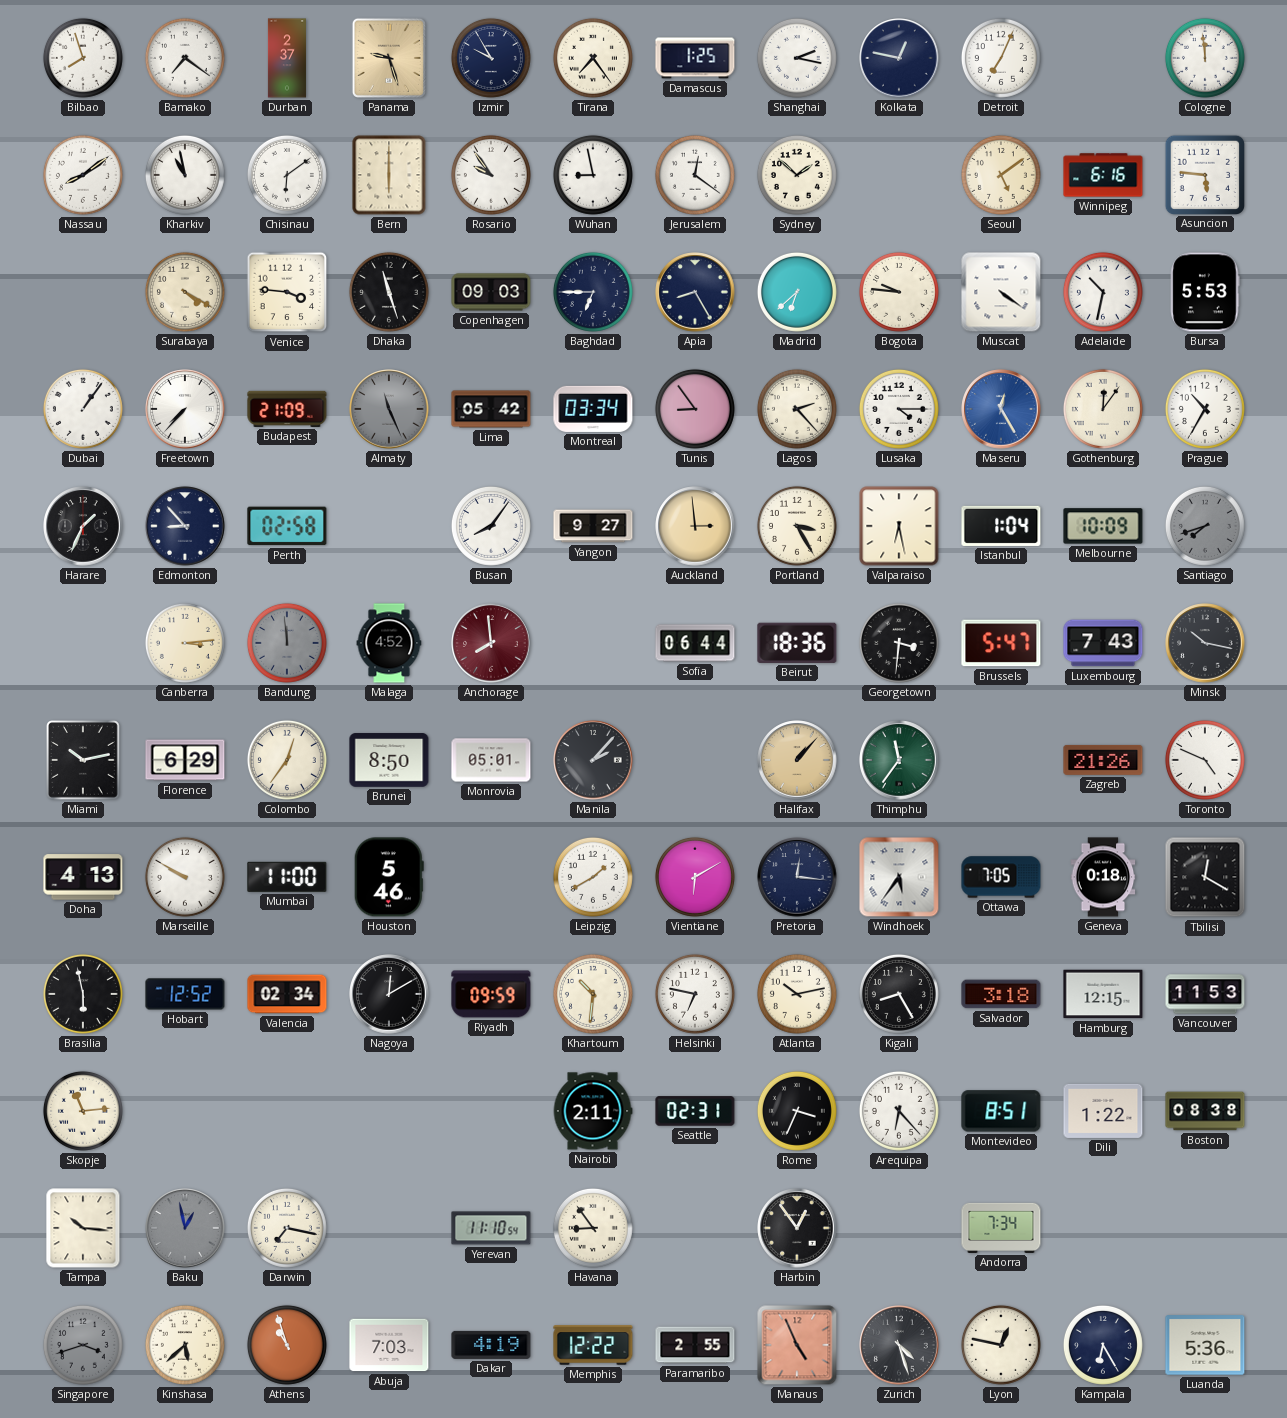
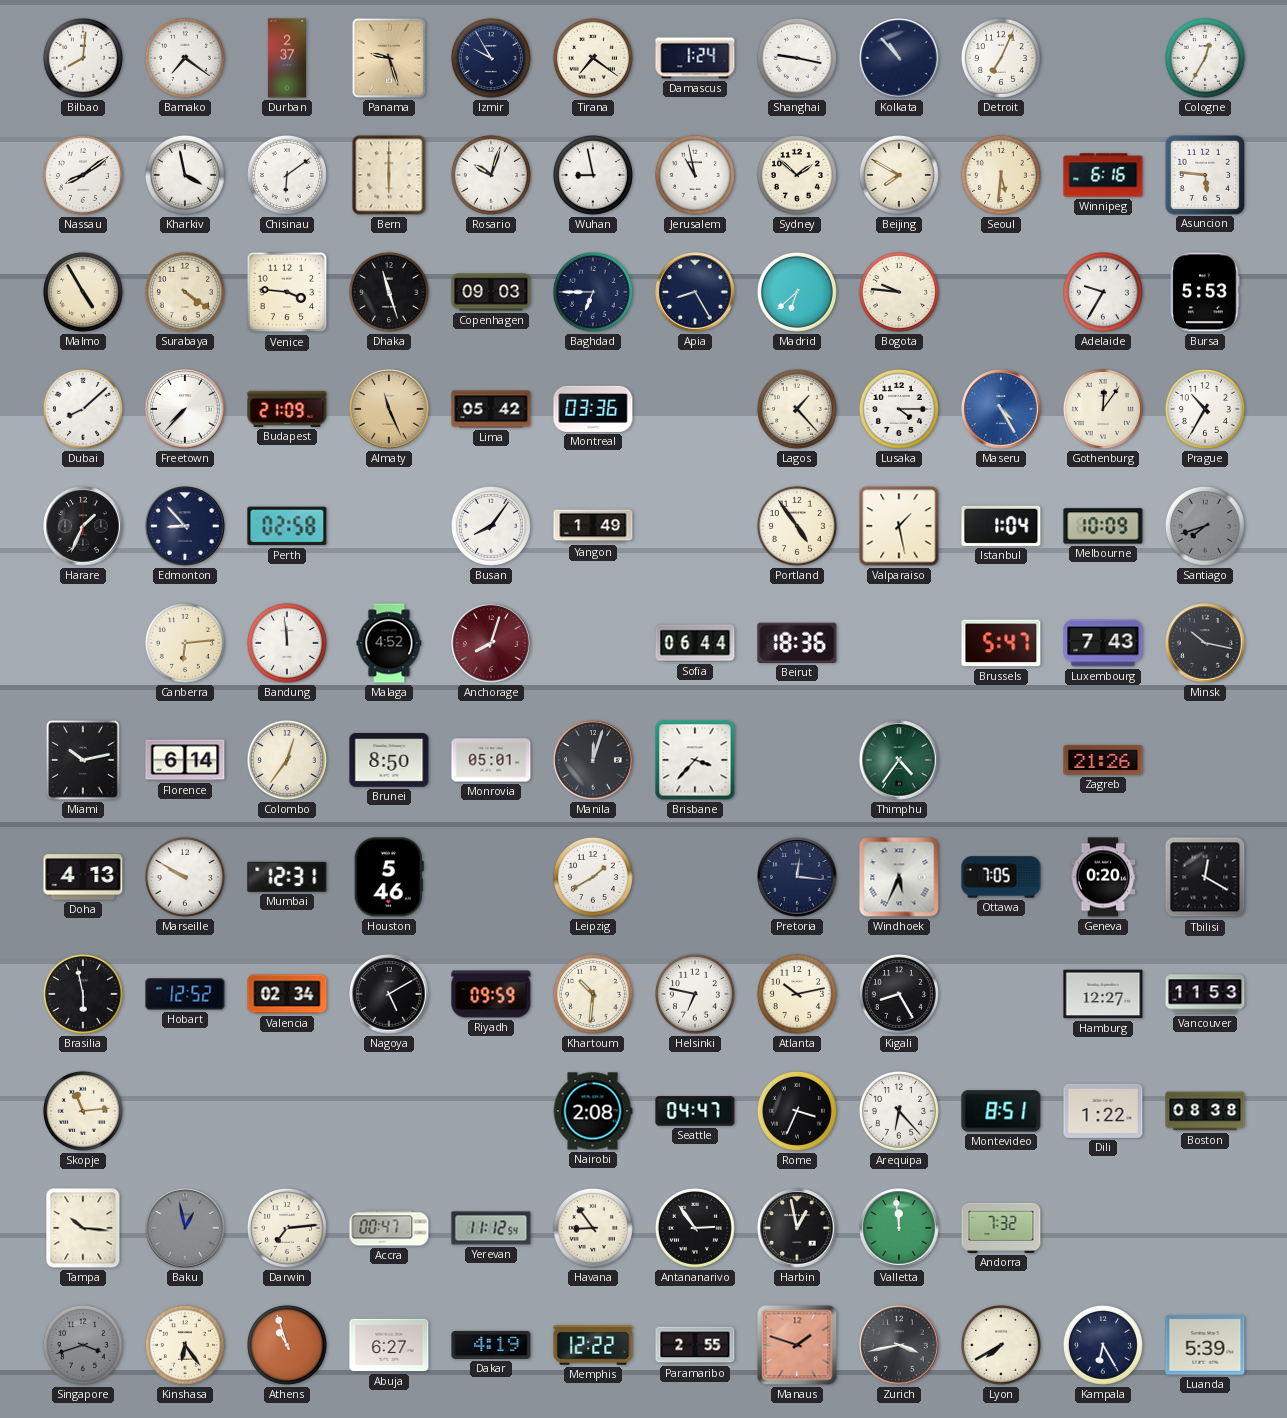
Bilbao: 7:57 -> 8:01 (83, 58)
Tirana: 7:24 -> 7:21 (593, 58)
Damascus: 1:25 -> 1:24 (695, 58)
Shanghai: 2:17 -> 9:17 (797, 58)
Kolkata: 12:47 -> 10:53 (899, 58)
Cologne: 11:59 -> 12:35 (1205, 58)
Kharkiv: 10:58 -> 3:58 (185, 175)
Rosario: 9:54 -> 10:03 (491, 175)
Jerusalem: 12:21 -> 10:58 (695, 175)
Beijing: none -> 7:50 (899, 175)
Seoul: 5:09 -> 5:31 (1001, 175)
Malmo: none -> 4:55 (83, 292)
Surabaya: 4:20 -> 4:21 (185, 292)
Muscat: 4:21 -> none (1001, 292)
Adelaide: 10:32 -> 9:35 (1103, 292)
Dubai: 1:06 -> 8:08 (83, 409)
Almaty dial: grey -> champagne (389, 409)
Montreal: 03:34 -> 03:36 (593, 409)
Tunis: 8:54 -> none (695, 409)
Lagos: 2:23 -> 1:23 (797, 409)
Maseru: 12:25 -> 4:25 (1001, 409)
Yangon: 9:27 -> 1:49 (593, 526)
Auckland: 2:59 -> none (695, 526)
Portland: 3:25 -> 4:54 (797, 526)
Valparaiso: 6:28 -> 1:28 (899, 526)
Canberra: 3:14 -> 6:14 (185, 643)
Bandung dial: grey -> white (287, 643)
Anchorage: 7:59 -> 8:03 (491, 643)
Georgetown: 3:31 -> none (899, 643)
Florence: 6:29 -> 6:14 (185, 760)
Manila: 2:07 -> 12:03 (593, 760)
Brisbane: none -> 3:37 (695, 760)
Halifax: 1:07 -> none (797, 760)
Thimphu: 11:36 -> 4:36 (899, 760)
Toronto: 4:49 -> none (1205, 760)
Mumbai: 11:00 -> 12:31 (287, 877)
Vientiane: 6:10 -> none (695, 877)
Windhoek: 5:36 -> 5:34 (899, 877)
Geneva: 0:18 -> 0:20 (1103, 877)
Nagoya: 12:10 -> 5:10 (389, 994)
Salvador: 3:18 -> none (1001, 994)
Hamburg: 12:15 -> 12:27 (1103, 994)
Nairobi: 2:11 -> 2:08 (593, 1111)
Seattle: 02:31 -> 04:47 (695, 1111)
Darwin: 7:17 -> 7:14 (287, 1228)
Accra: none -> 00:47 (389, 1228)
Yerevan: 11:10 -> 11:12 (491, 1228)
Antananarivo: none -> 2:54 (695, 1228)
Harbin: 12:54 -> 12:58 (797, 1228)
Valletta: none -> 11:59 (899, 1228)
Andorra: 7:34 -> 7:32 (1001, 1228)
Kinshasa: 5:38 -> 6:24 (185, 1345)
Abuja: 7:03 -> 6:27 (389, 1345)
Manaus: 4:56 -> 1:48 (797, 1345)
Zurich: 4:27 -> 3:43 (899, 1345)
Lyon: 12:47 -> 7:40 (1001, 1345)
Luanda: 5:36 -> 5:39 (1205, 1345)
